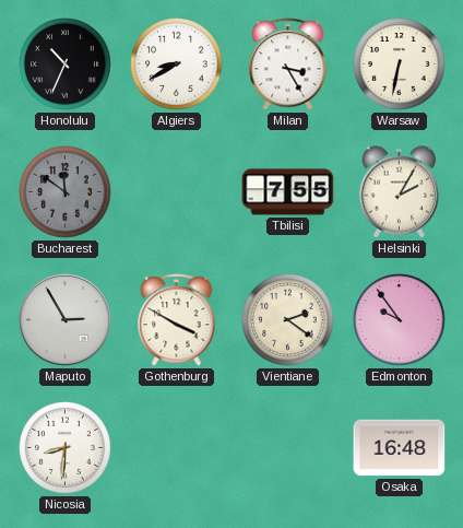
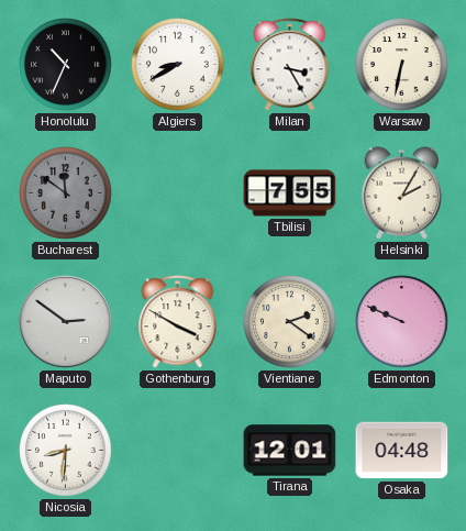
Maputo: 2:55 -> 2:51 (66, 322)
Edmonton: 9:54 -> 9:49 (402, 322)
Tirana: none -> 12:01 (290, 451)
Osaka: 16:48 -> 04:48 (402, 451)
